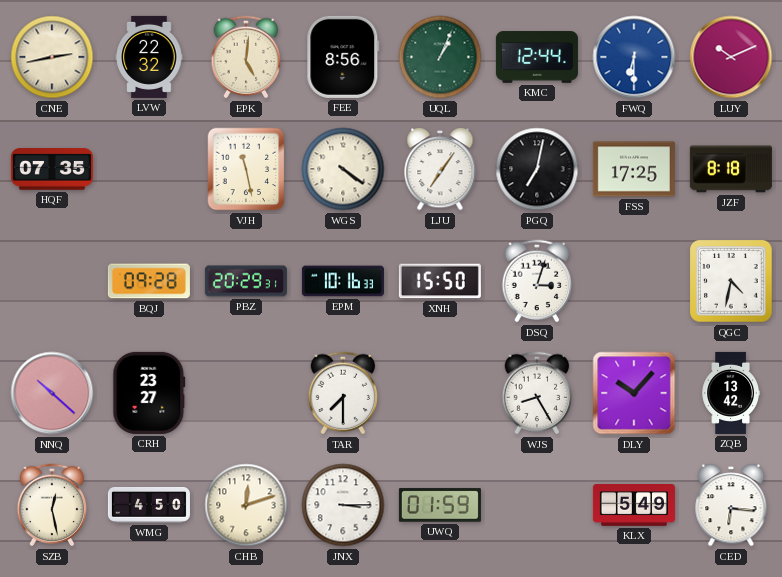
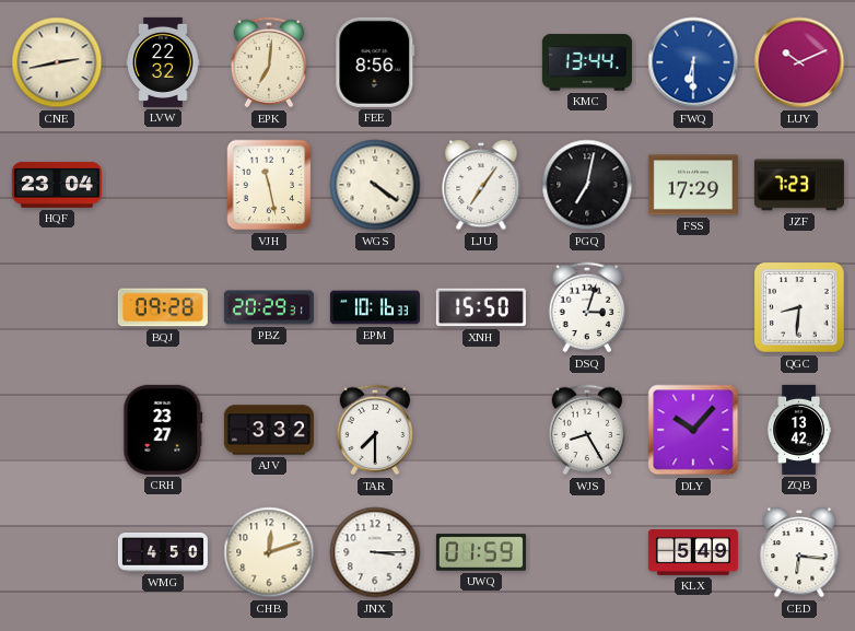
EPK: 5:01 -> 7:01 (269, 62)
UQL: 1:04 -> none (440, 57)
KMC: 12:44 -> 13:44 (587, 62)
HQF: 07:35 -> 23:04 (57, 185)
FSS: 17:25 -> 17:29 (693, 185)
JZF: 8:18 -> 7:23 (799, 185)
QGC: 4:32 -> 8:31 (800, 308)
NNQ: 10:22 -> none (52, 393)
AJV: none -> 3:32 (269, 430)
SZB: 12:28 -> none (52, 505)
